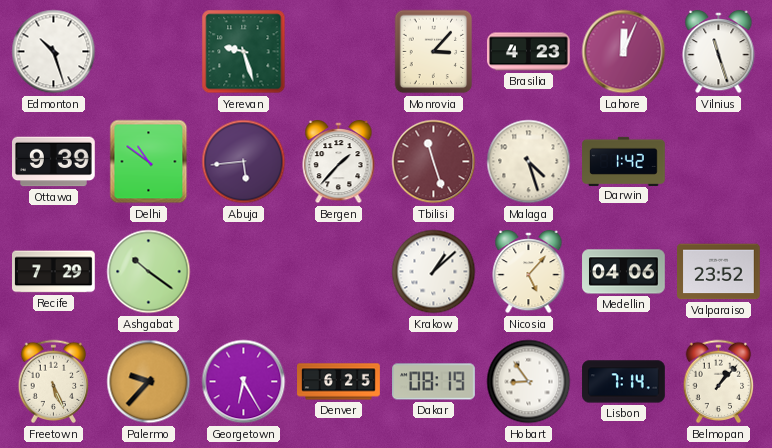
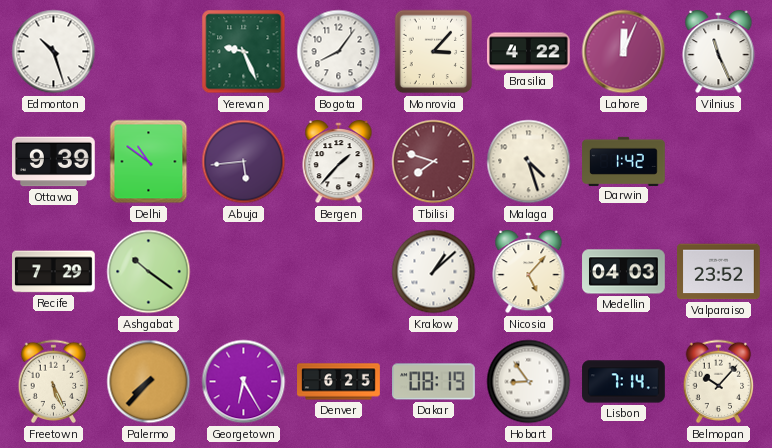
Yerevan: 9:27 -> 9:26 (244, 52)
Bogota: none -> 8:06 (339, 52)
Brasilia: 4:23 -> 4:22 (529, 52)
Vilnius: 11:27 -> 11:26 (719, 52)
Tbilisi: 11:27 -> 7:48 (434, 162)
Medellin: 04:06 -> 04:03 (624, 272)
Palermo: 9:37 -> 7:37 (149, 382)
Belmopan: 1:07 -> 10:07 (719, 382)
